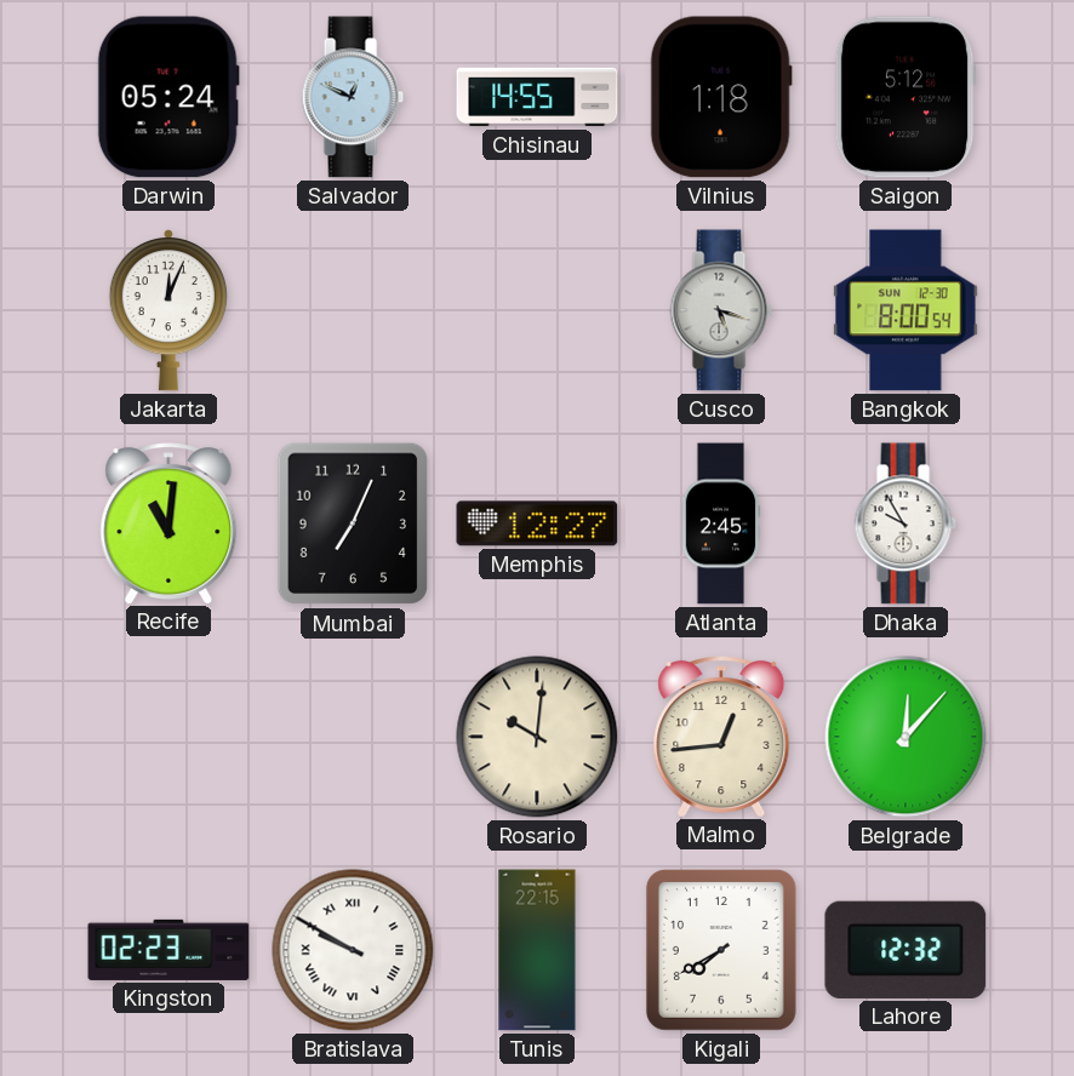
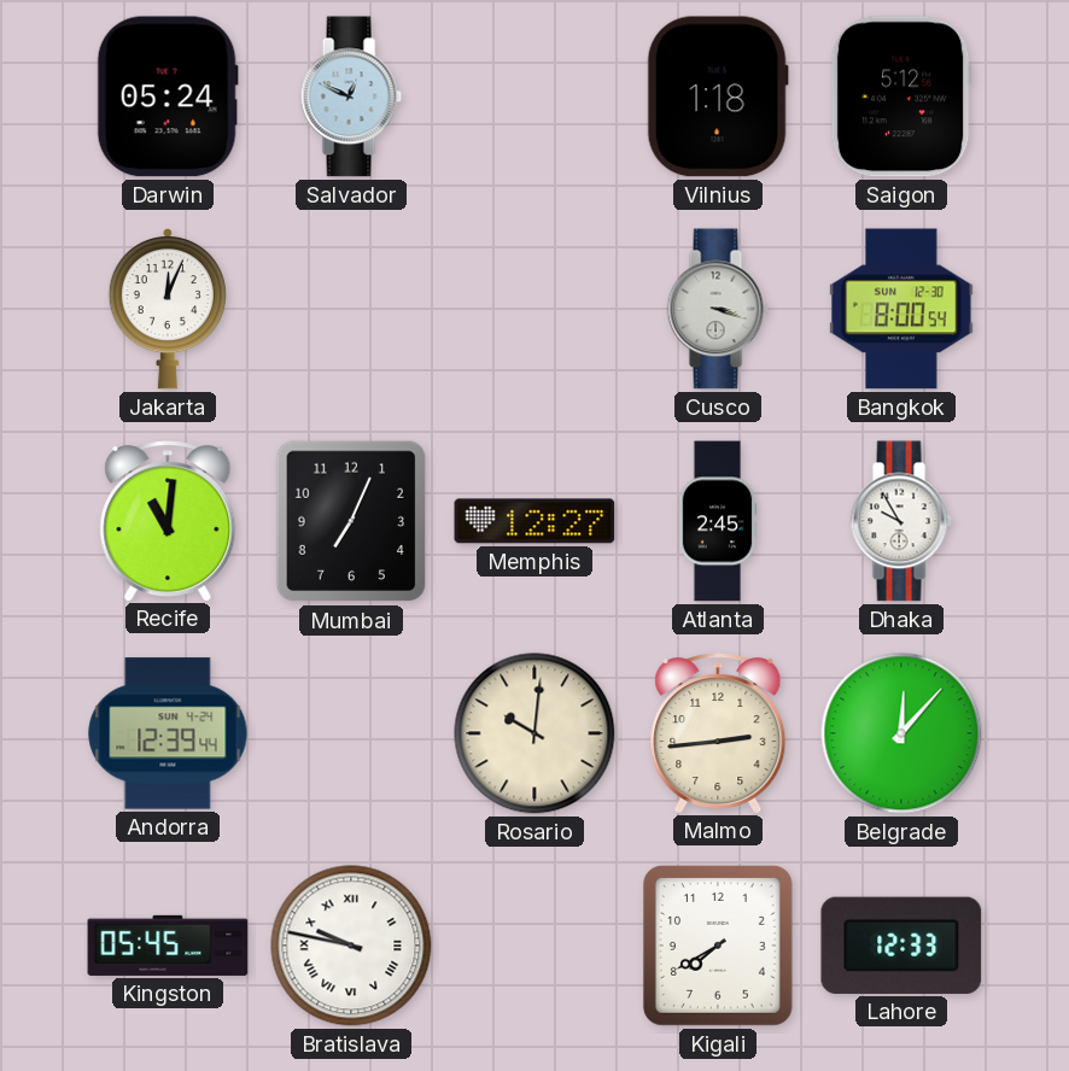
Chisinau: 14:55 -> none (537, 97)
Cusco: 5:18 -> 3:18 (718, 309)
Andorra: none -> 12:39 (168, 733)
Malmo: 12:44 -> 2:44 (718, 733)
Kingston: 02:23 -> 05:45 (168, 946)
Bratislava: 9:50 -> 9:47 (351, 946)
Tunis: 22:15 -> none (537, 950)
Lahore: 12:32 -> 12:33 (901, 946)
